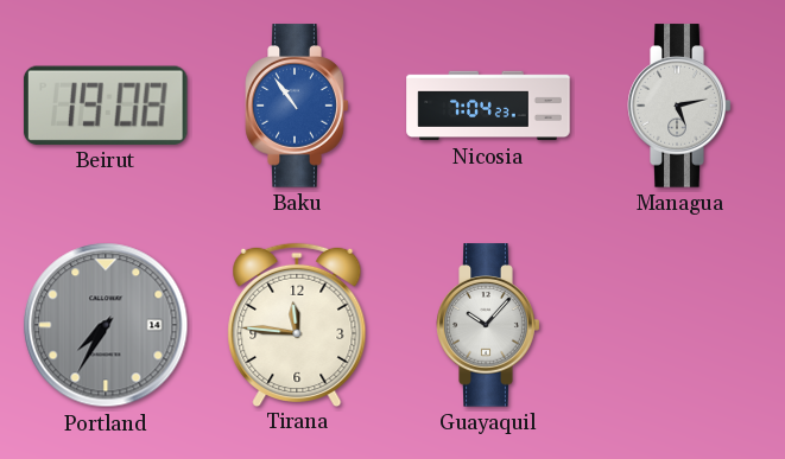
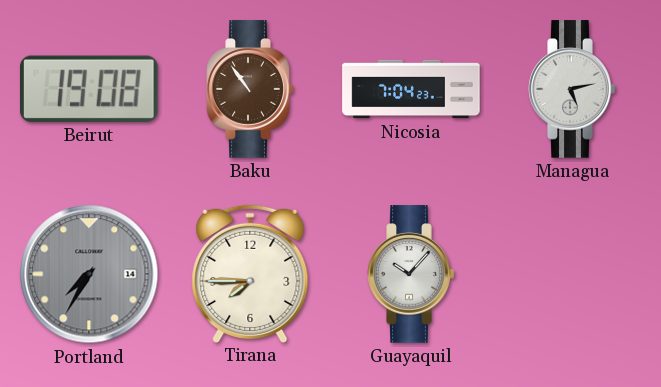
Baku dial: blue -> brown (250, 89)
Tirana: 11:46 -> 7:45 (250, 273)
